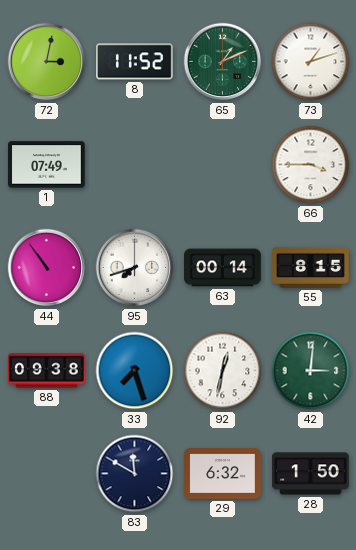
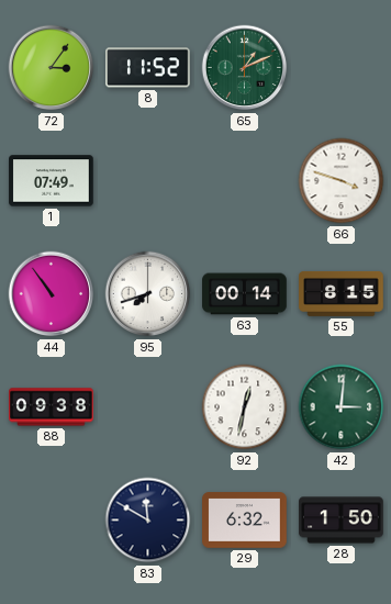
72: 3:02 -> 3:06 (52, 68)
73: 1:12 -> none (311, 62)
66: 3:45 -> 3:48 (342, 181)
33: 7:27 -> none (135, 371)
